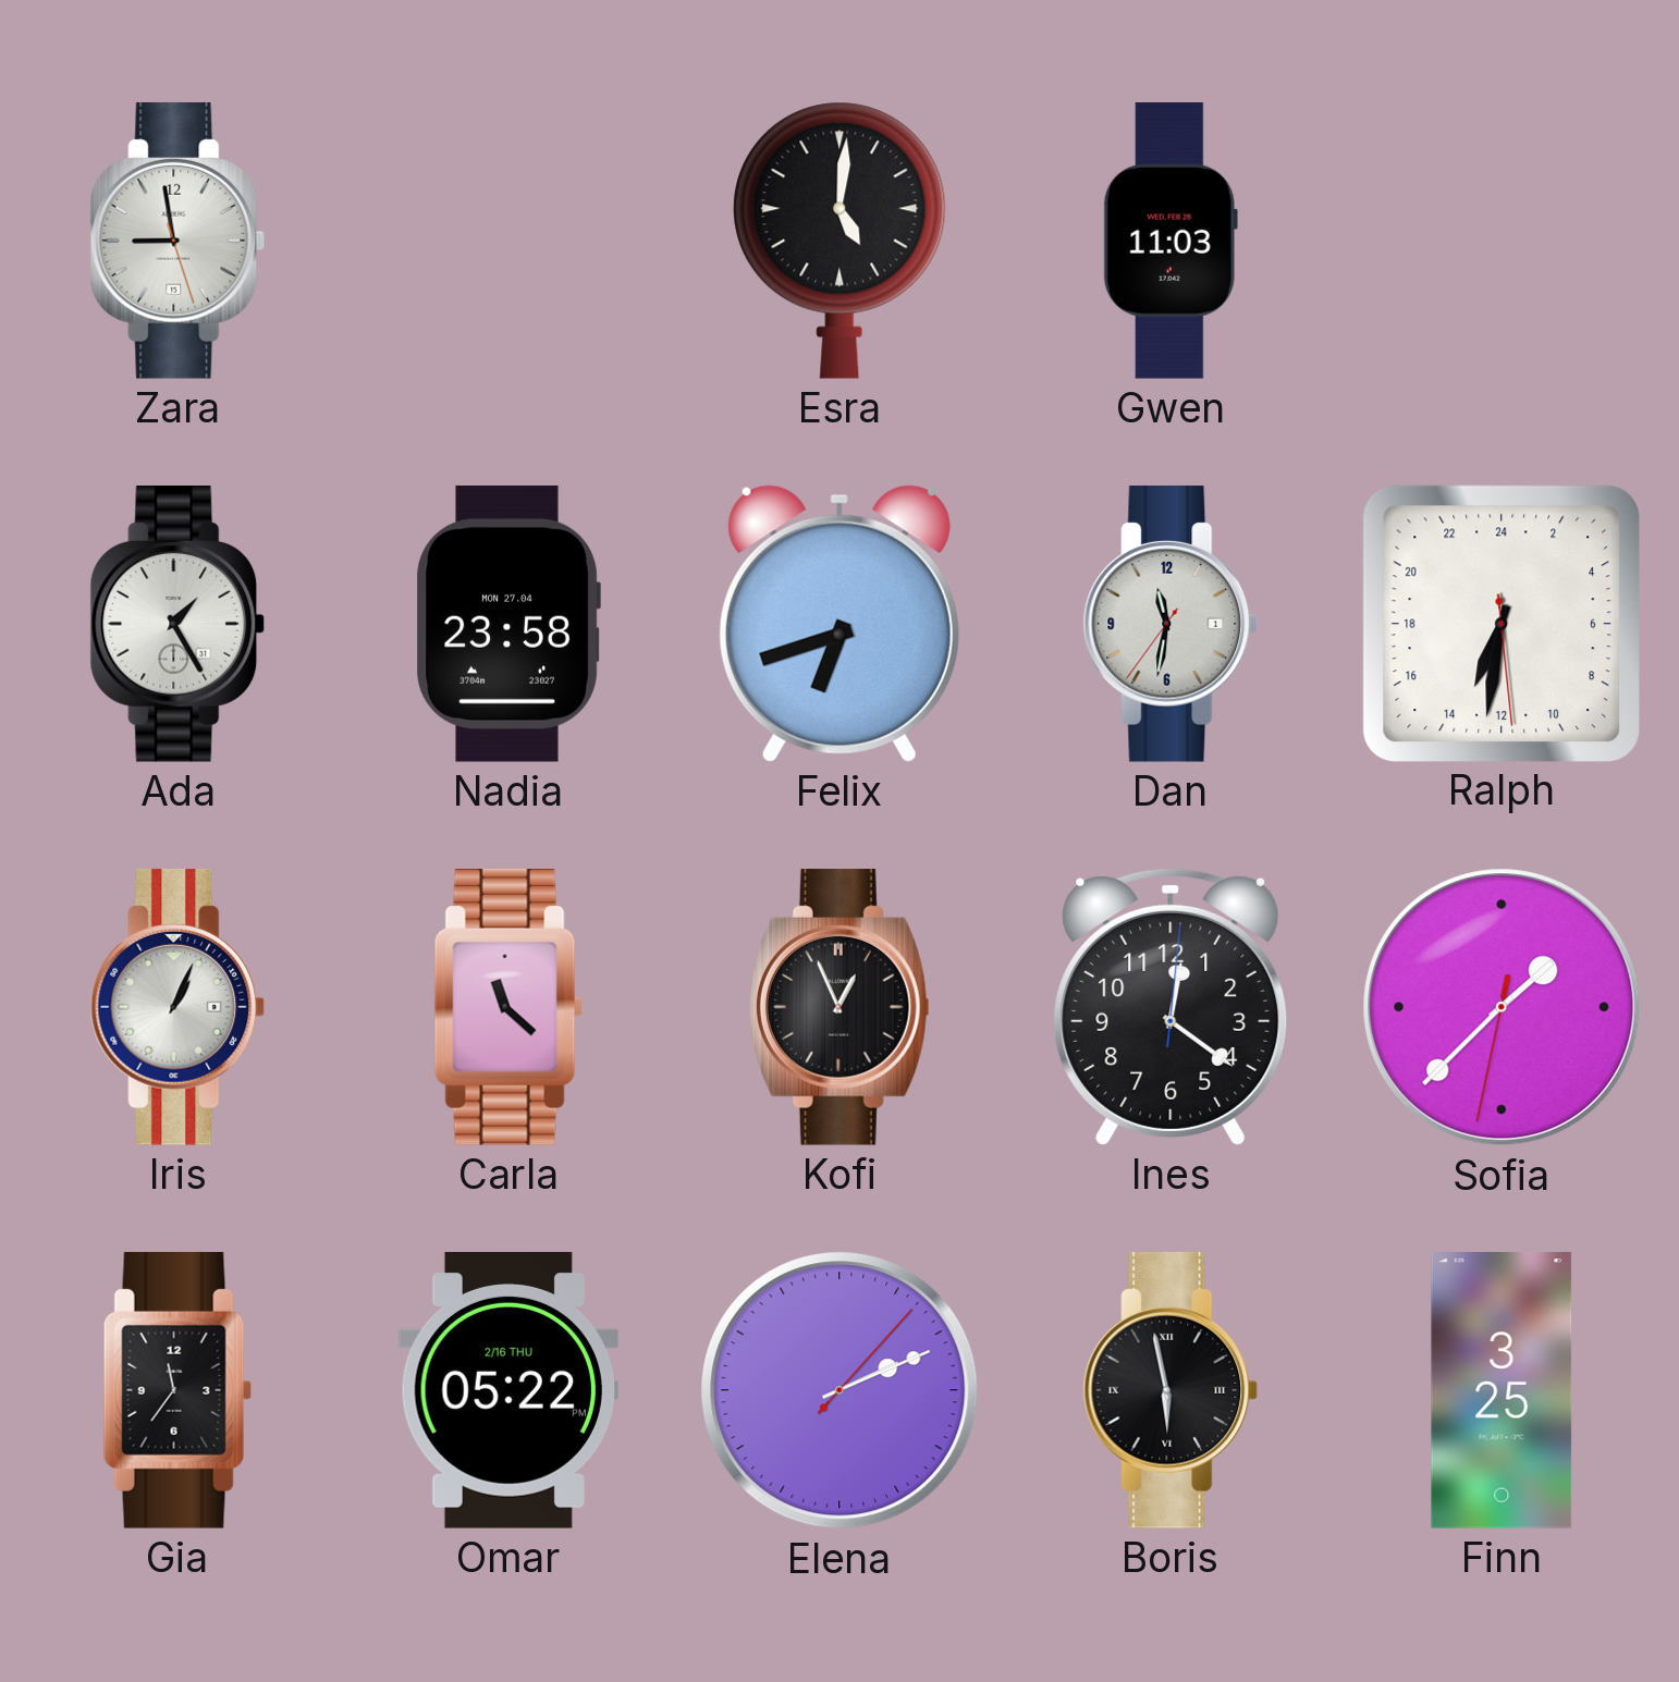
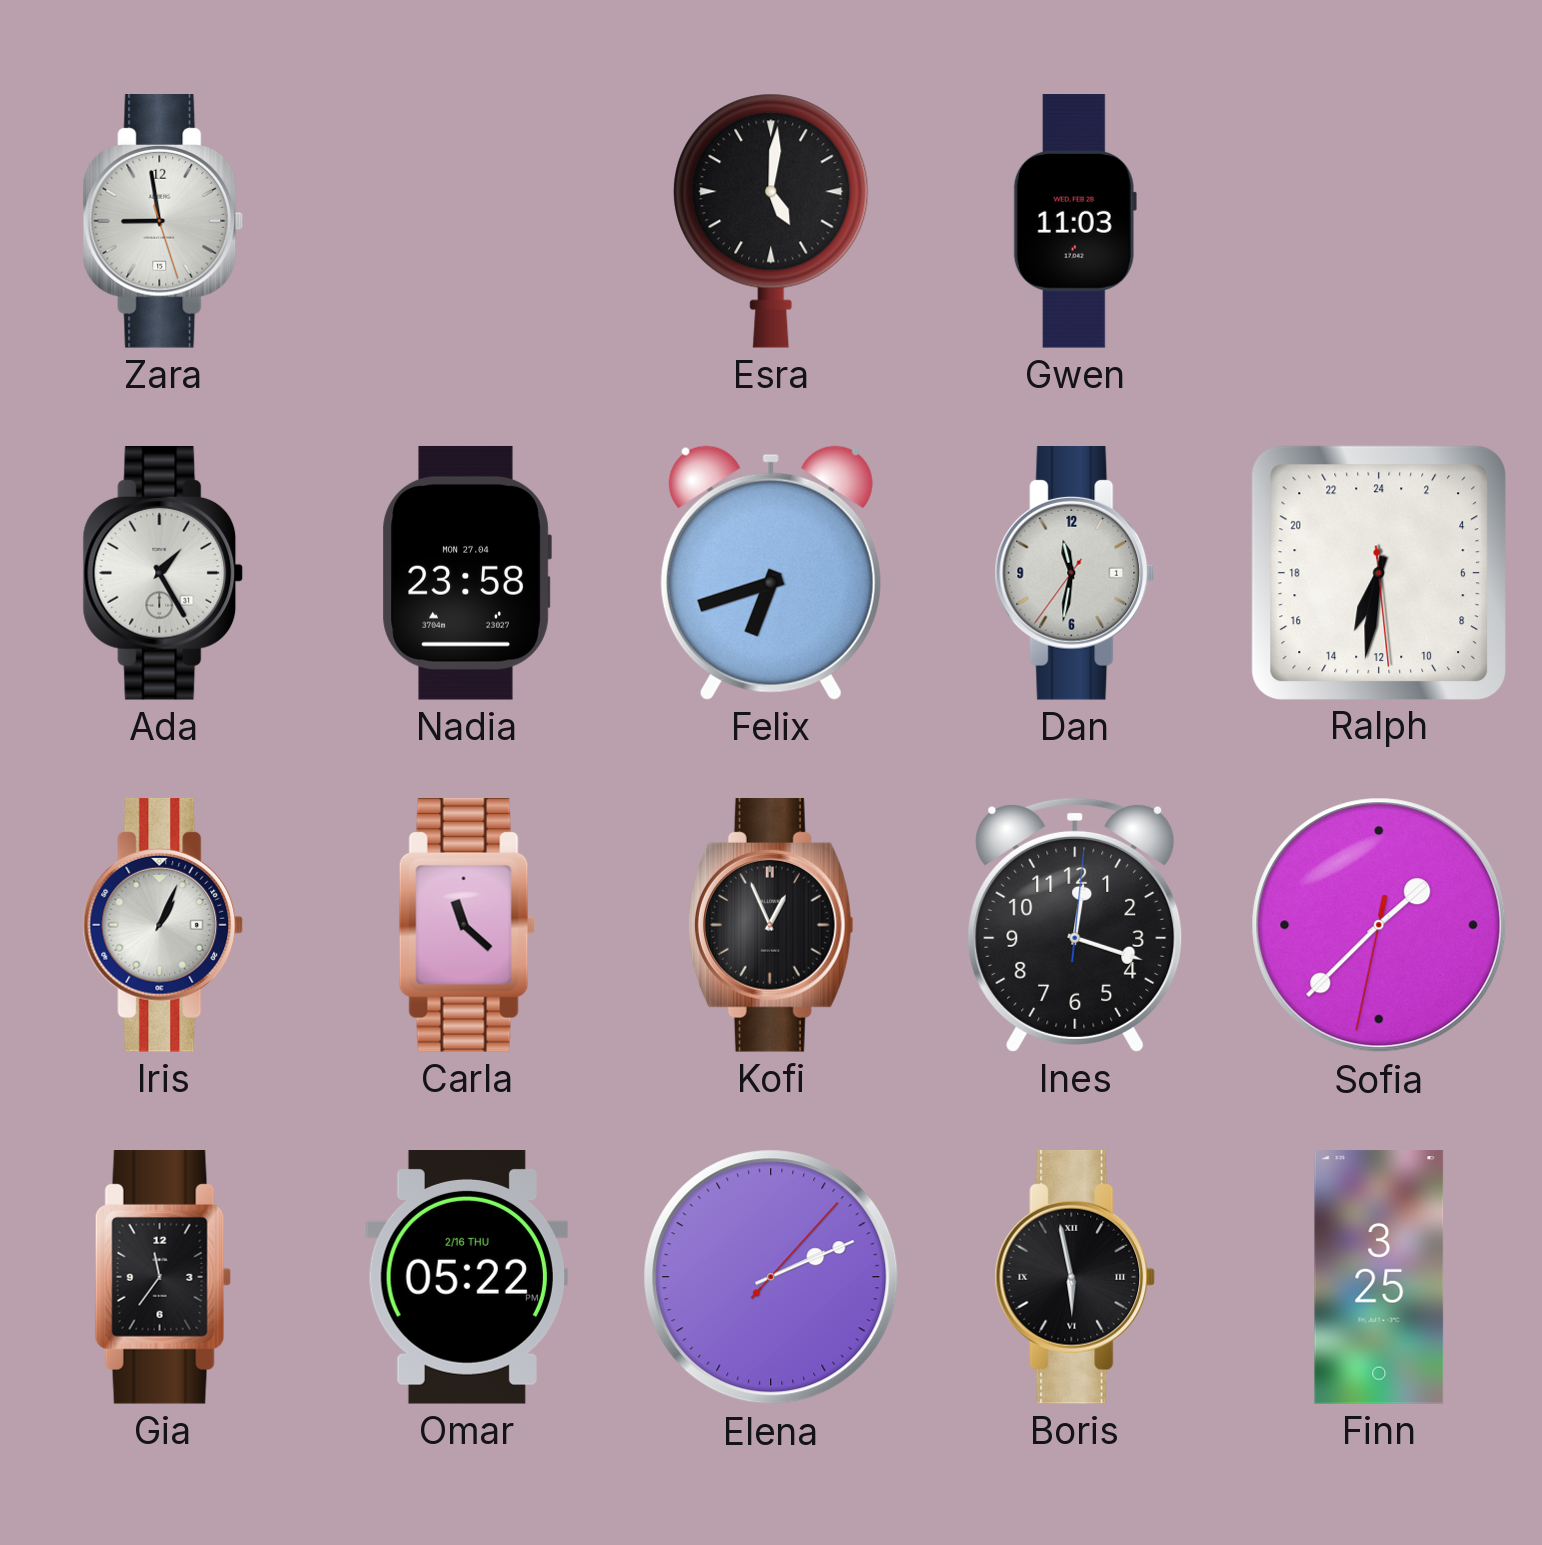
Ines: 12:21 -> 12:18 (1075, 925)
